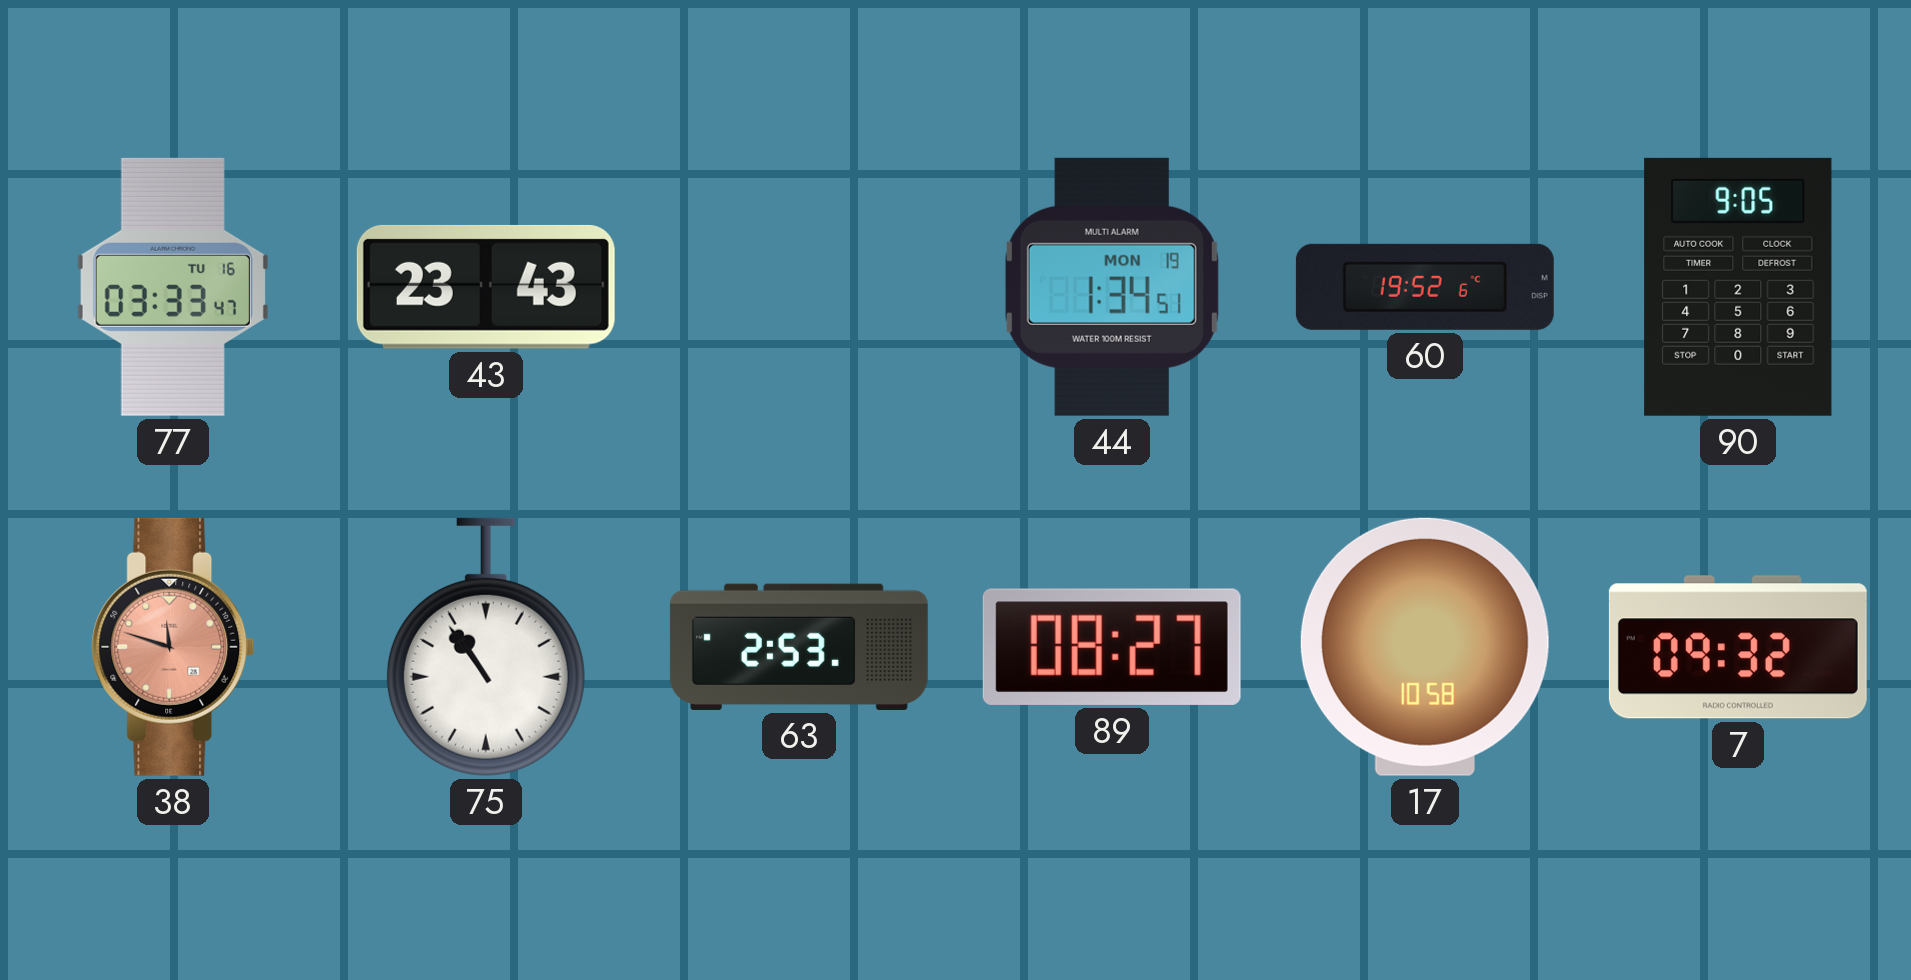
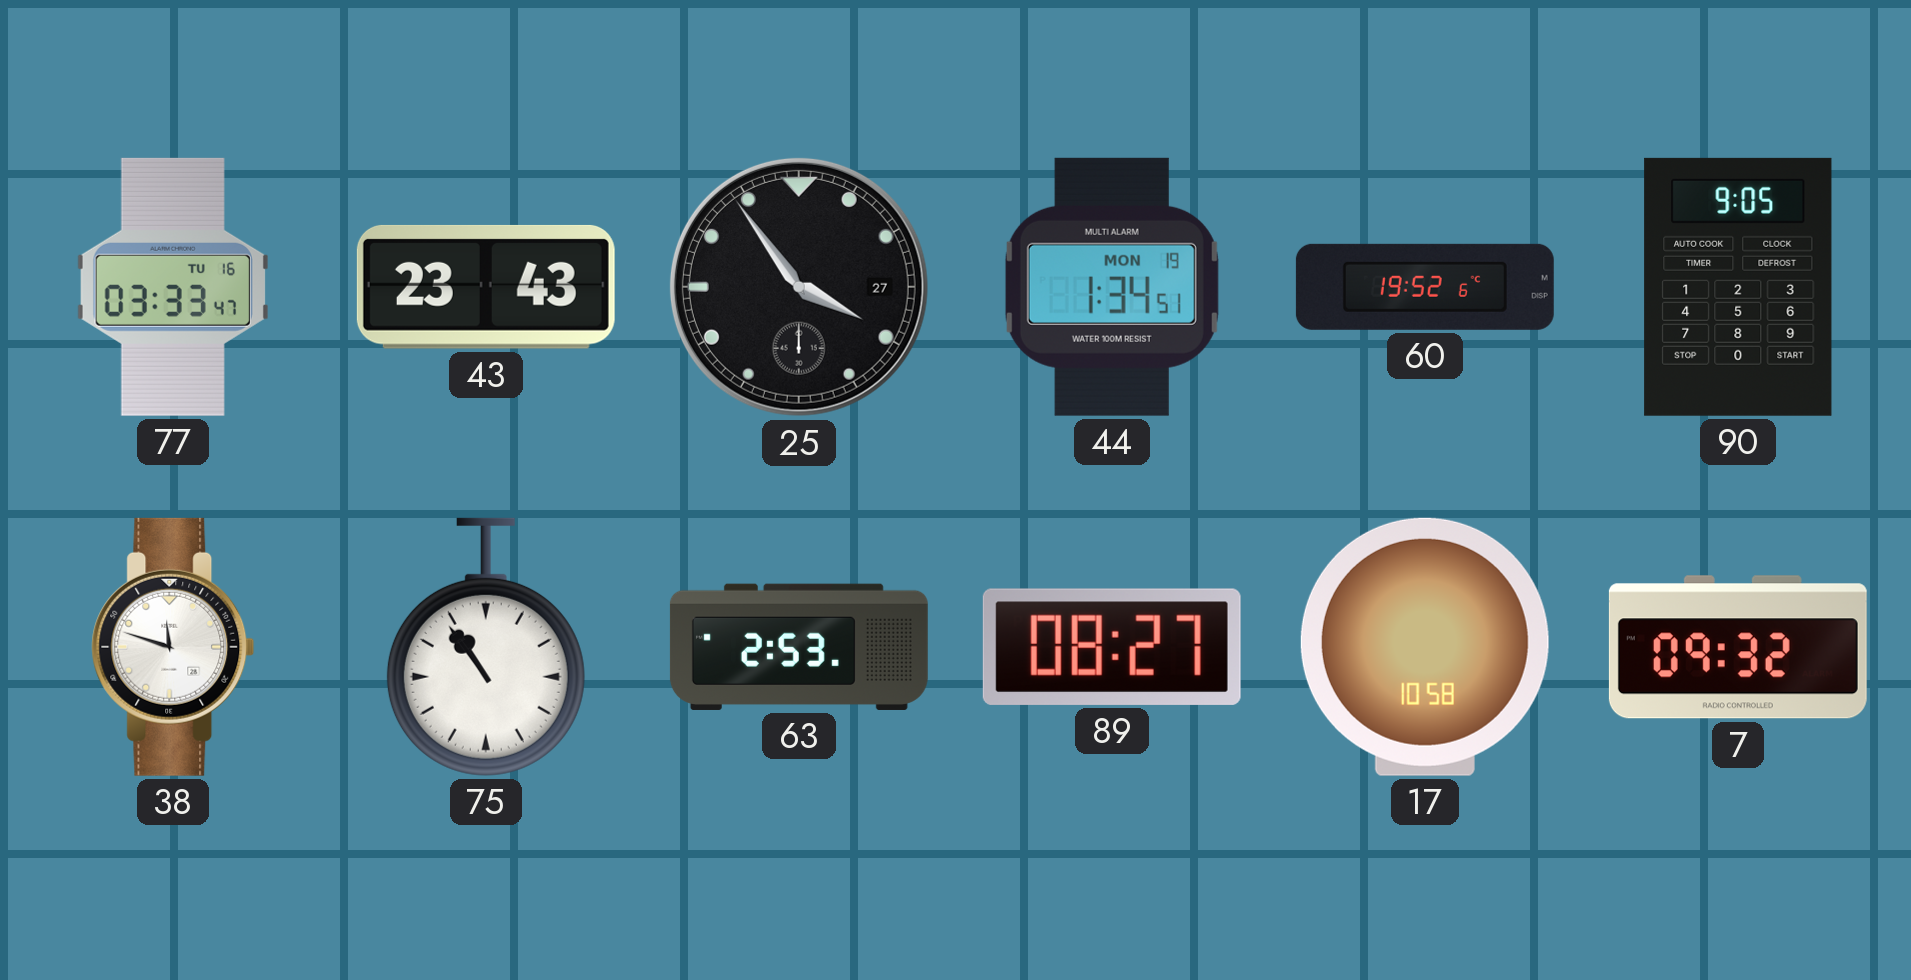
25: none -> 3:54 (799, 287)
38 dial: salmon -> white (173, 647)
